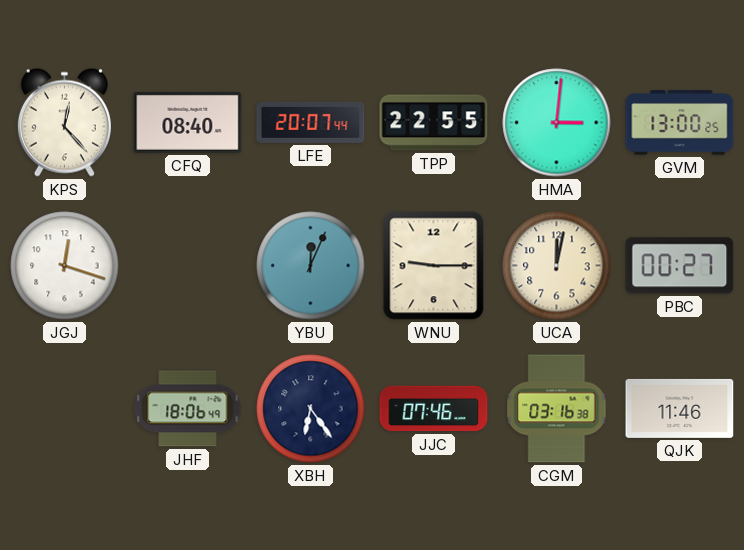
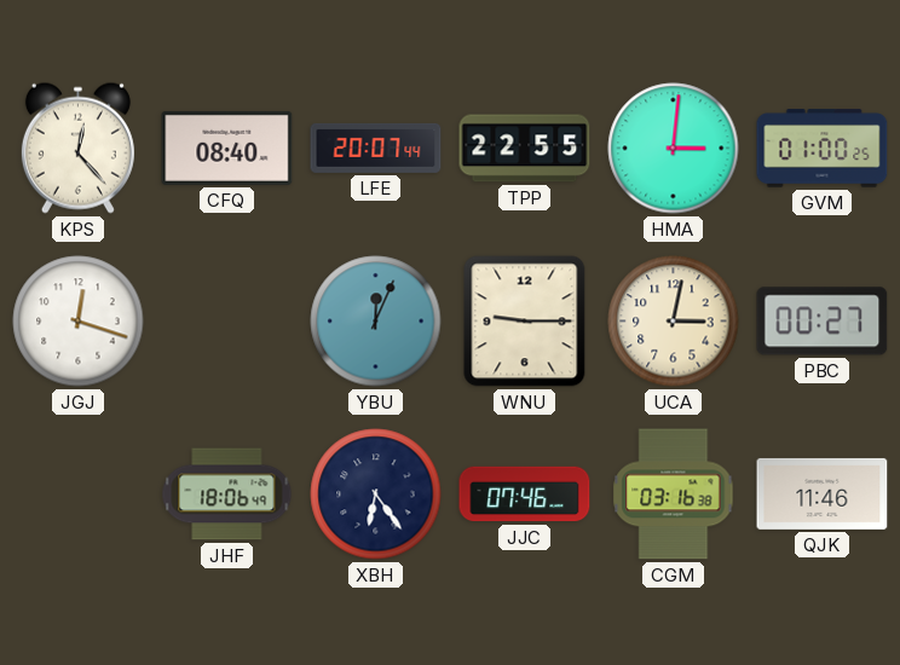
GVM: 13:00 -> 01:00 (823, 149)
UCA: 12:02 -> 3:02 (674, 322)
